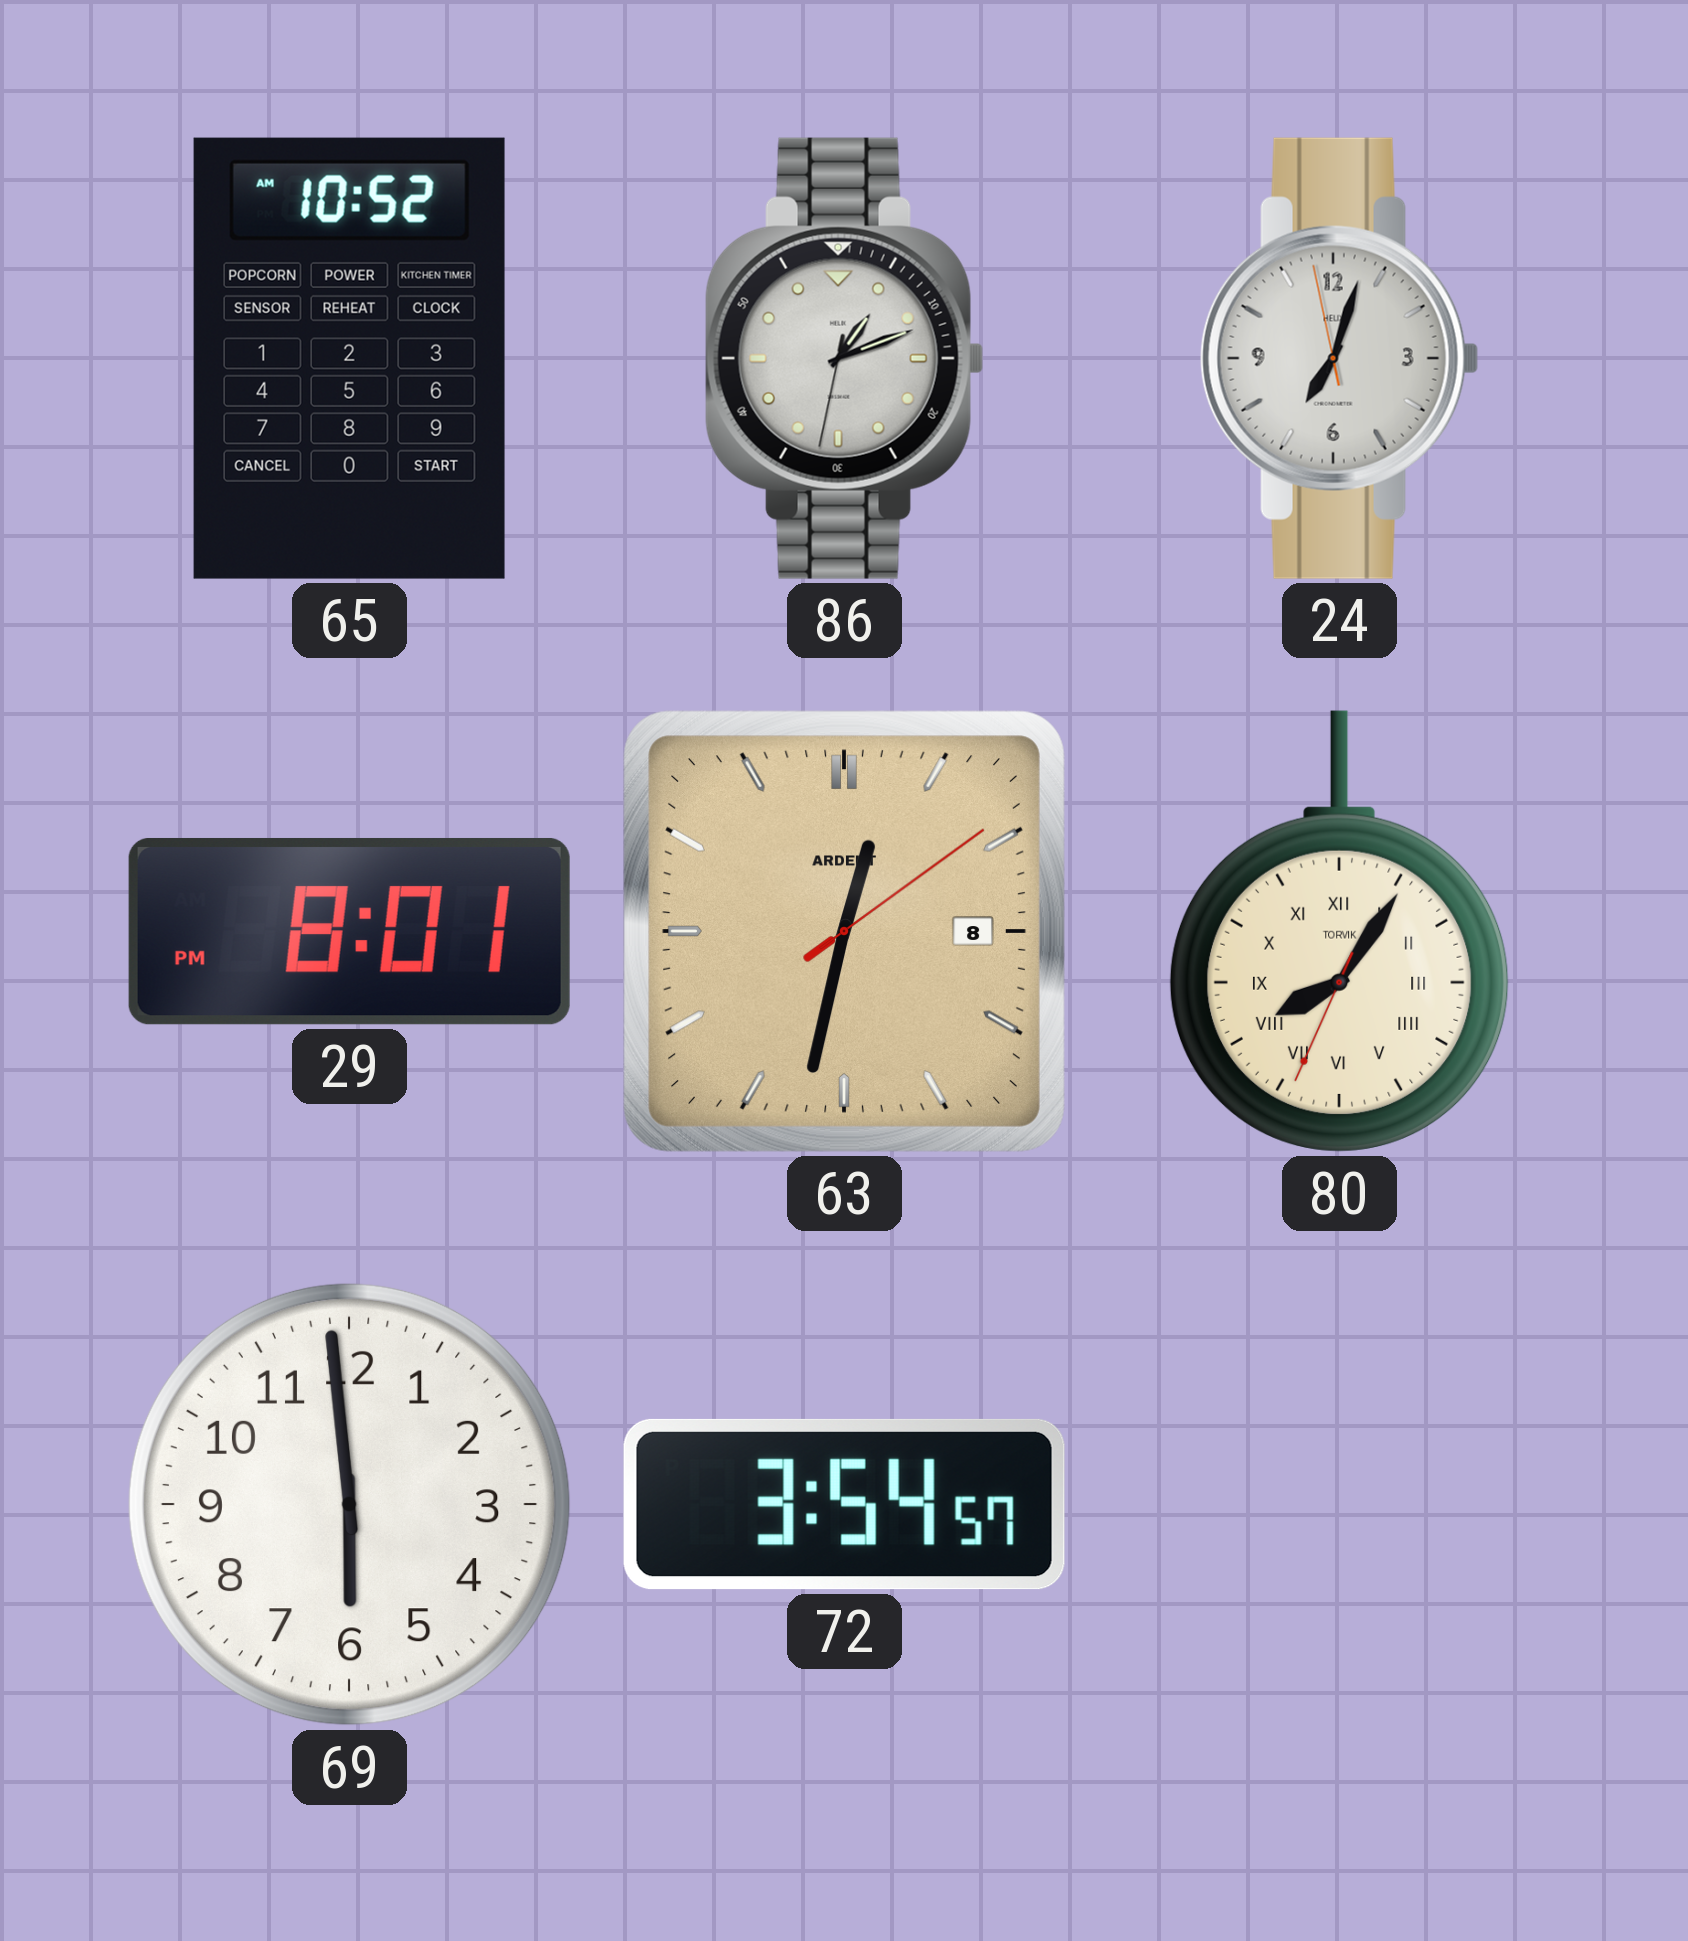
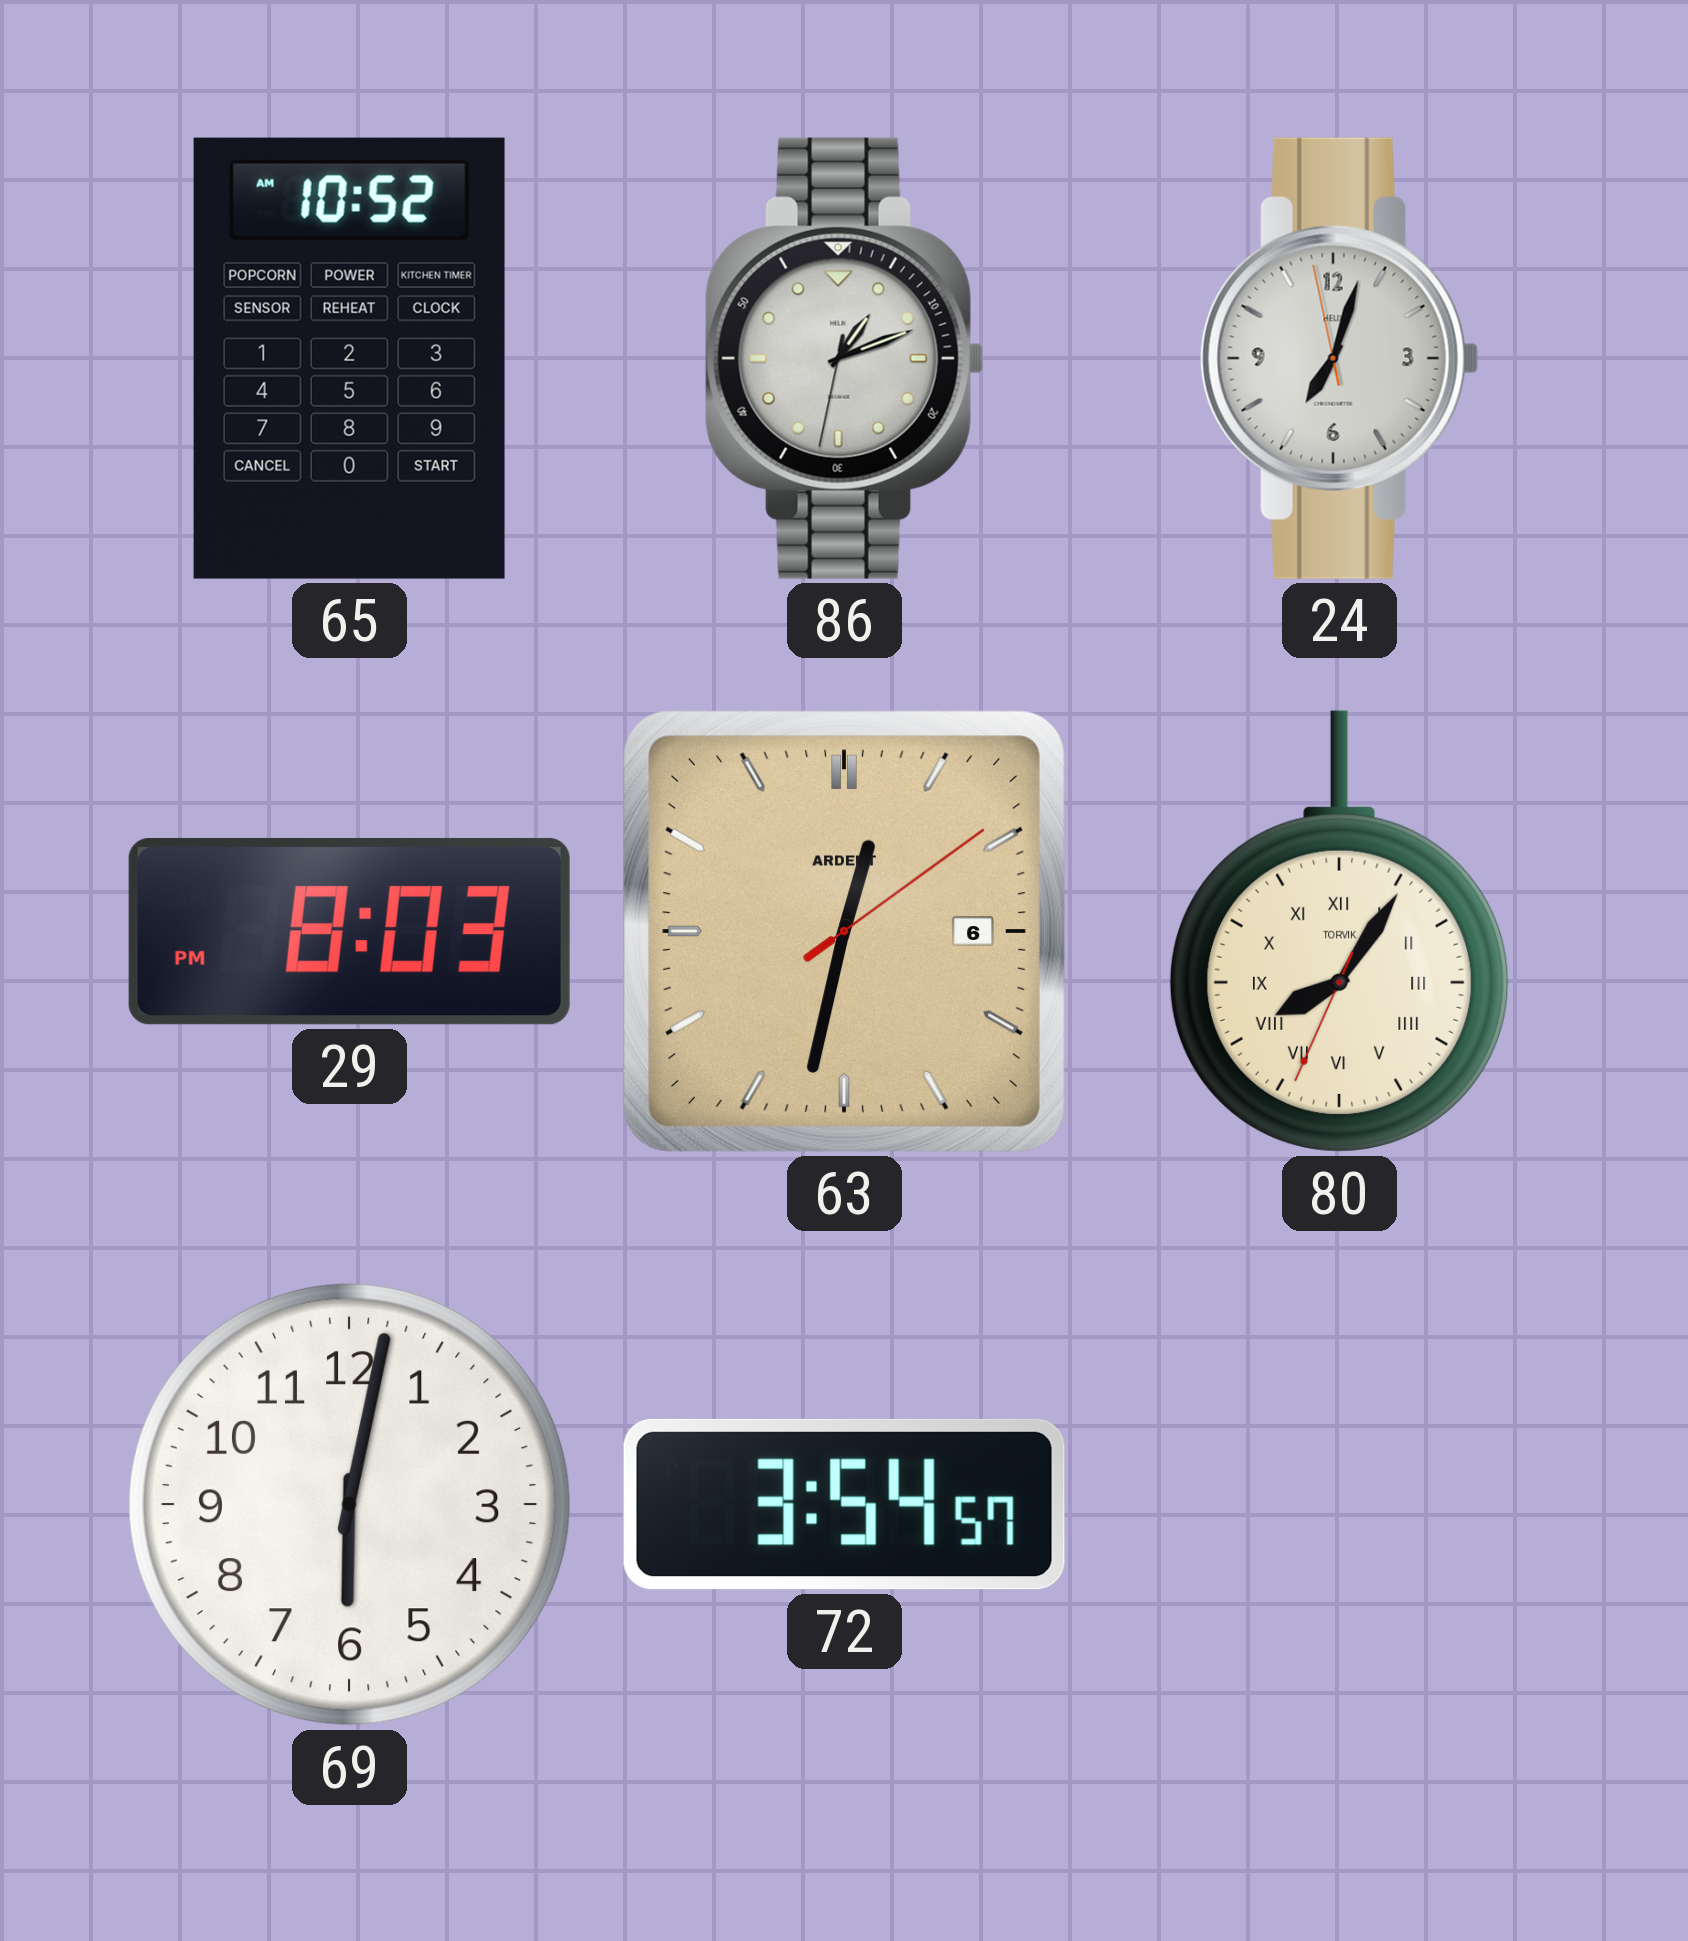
29: 8:01 -> 8:03 (349, 931)
63 date: 8 -> 6 (844, 931)
69: 5:59 -> 6:02 (349, 1504)
